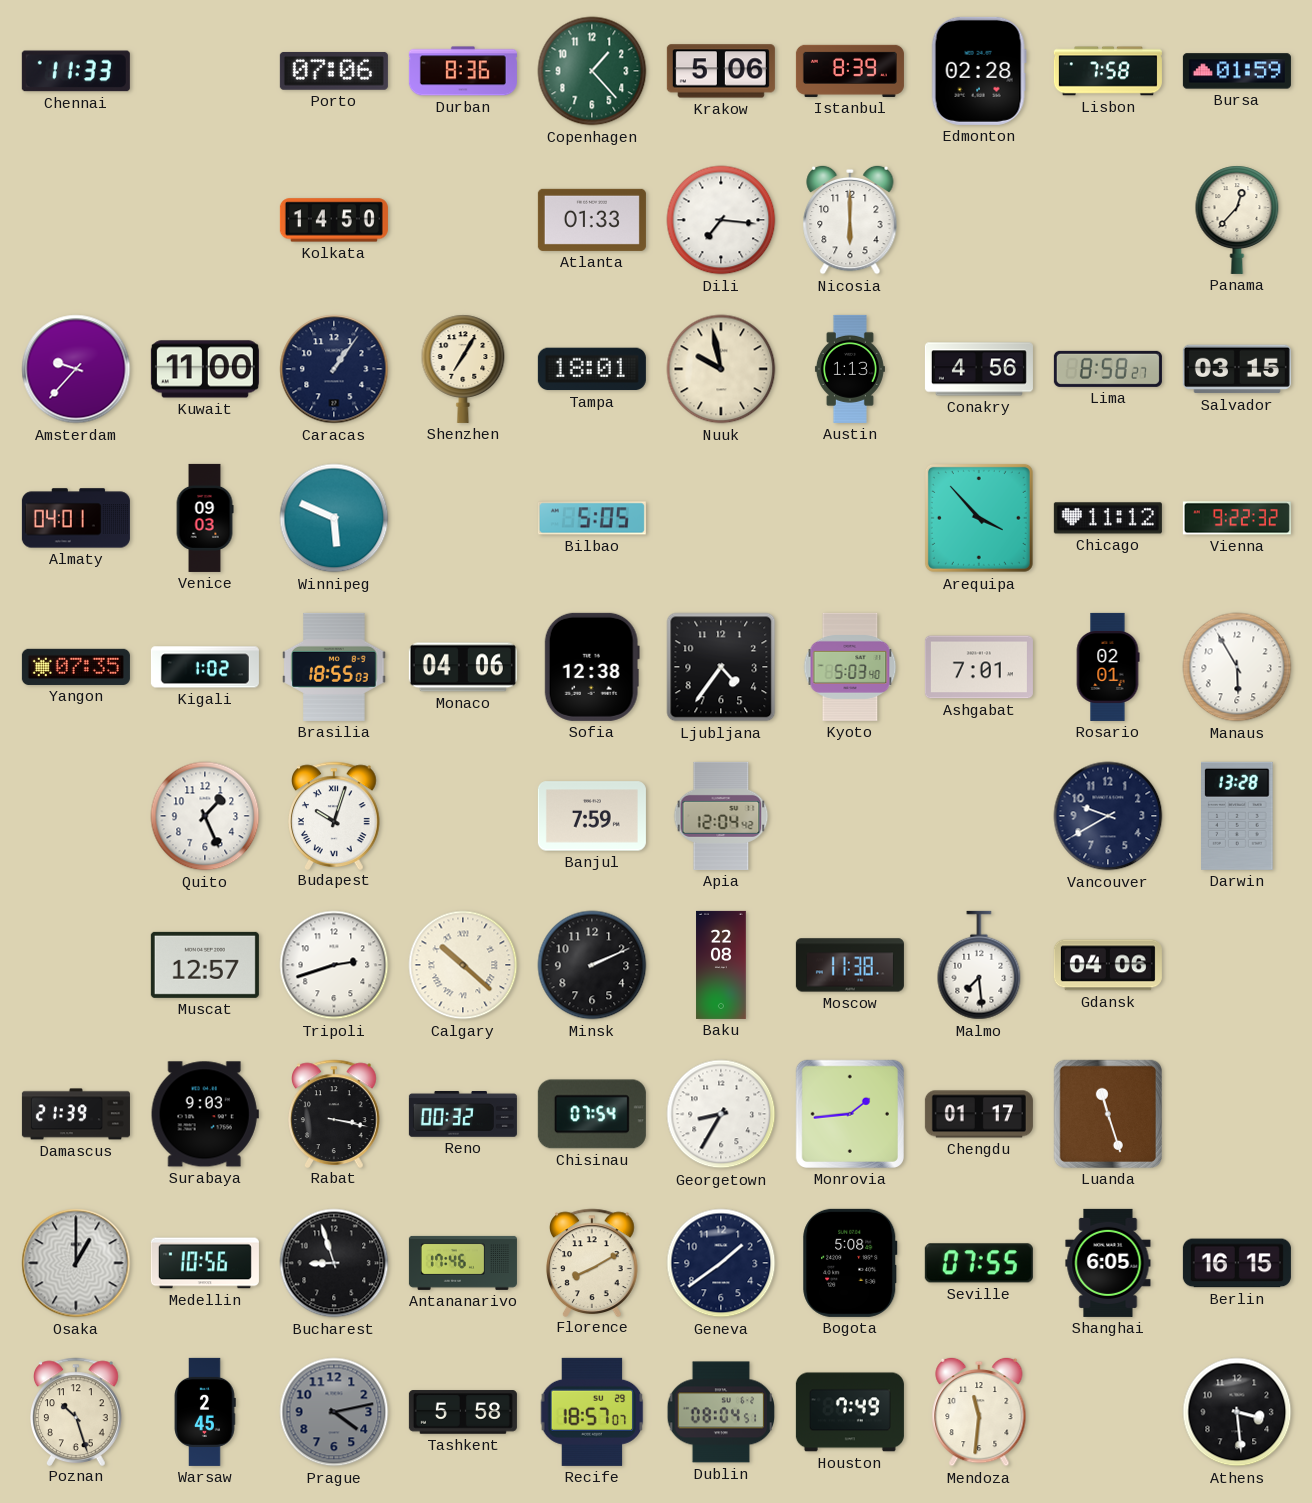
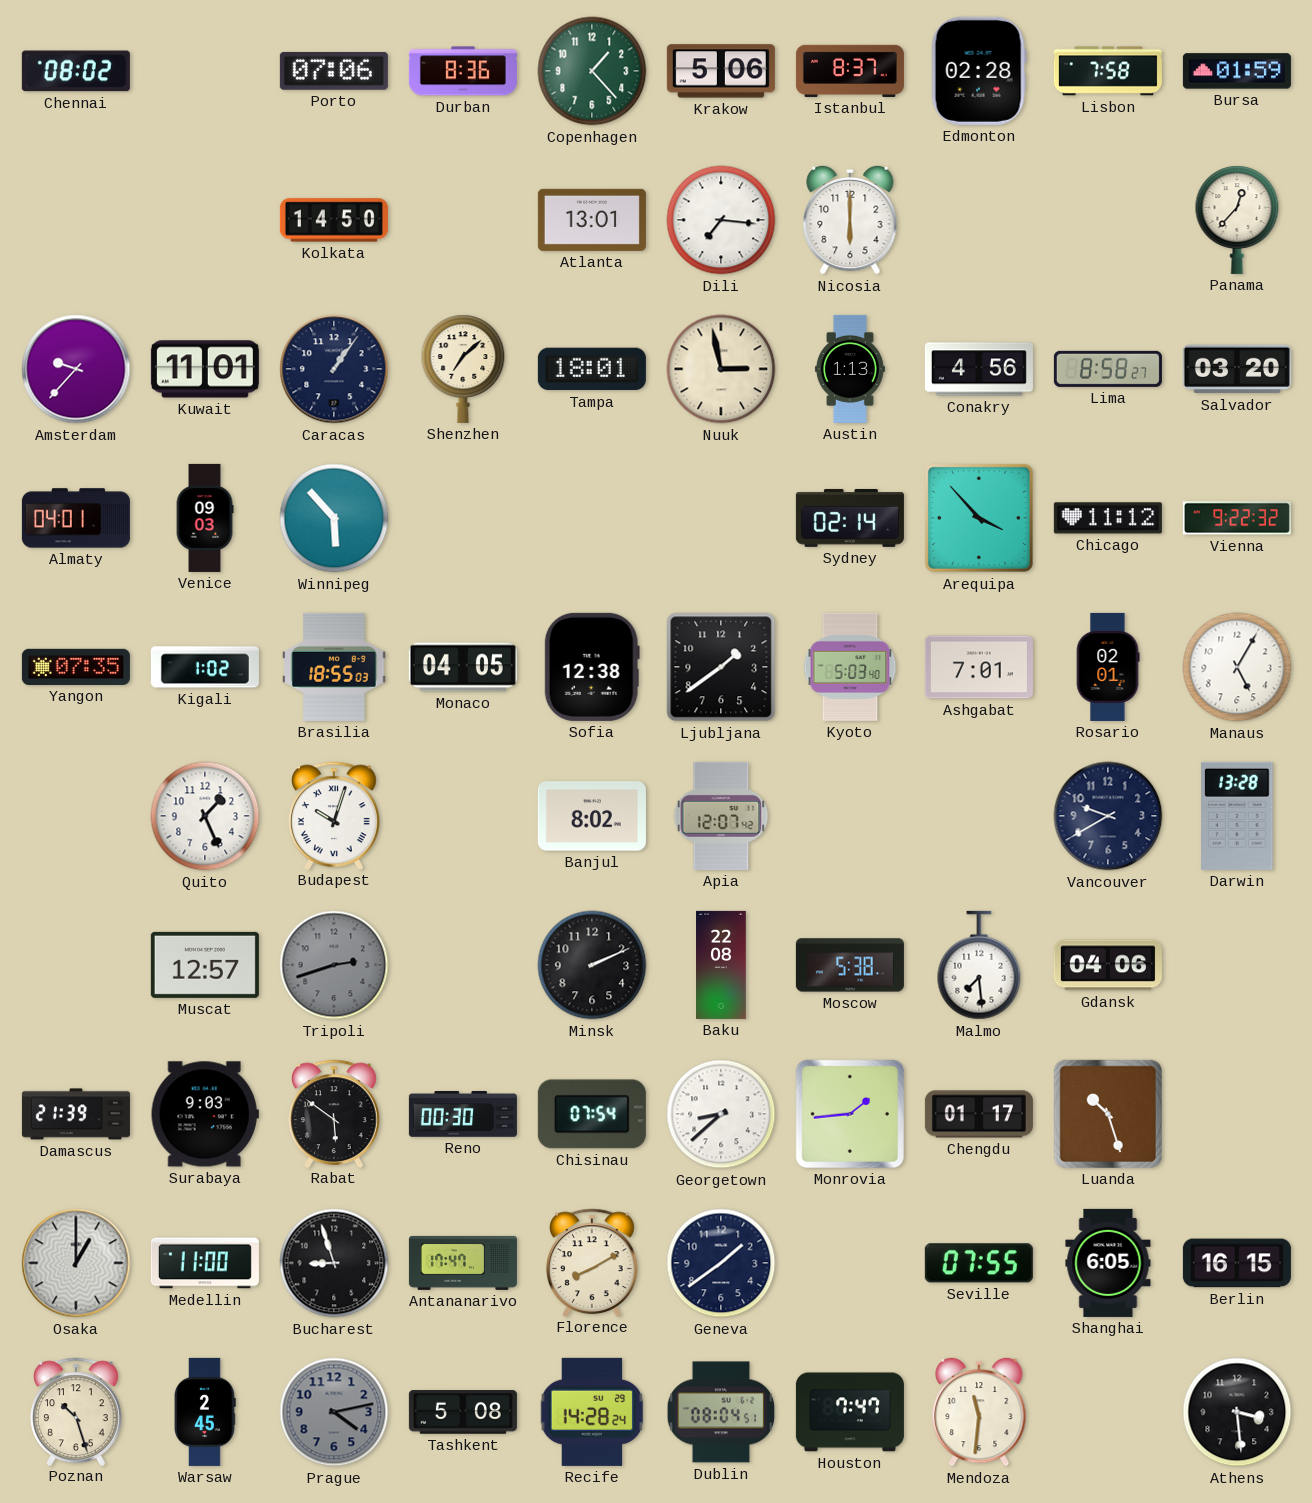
Chennai: 11:33 -> 08:02 (76, 71)
Istanbul: 8:39 -> 8:37 (850, 71)
Atlanta: 01:33 -> 13:01 (592, 220)
Kuwait: 11:00 -> 11:01 (205, 369)
Shenzhen: 7:05 -> 7:08 (463, 369)
Nuuk: 9:58 -> 2:58 (721, 369)
Salvador: 03:15 -> 03:20 (1237, 369)
Winnipeg: 5:49 -> 5:53 (334, 518)
Bilbao: 5:05 -> none (592, 518)
Sydney: none -> 02:14 (850, 518)
Monaco: 04:06 -> 04:05 (463, 667)
Ljubljana: 4:36 -> 1:39 (721, 667)
Manaus: 5:55 -> 5:05 (1237, 667)
Banjul: 7:59 -> 8:02 (592, 816)
Apia: 12:04 -> 12:07 (721, 816)
Tripoli dial: white -> grey (334, 965)
Calgary: 10:22 -> none (463, 965)
Moscow: 11:38 -> 5:38 (850, 965)
Rabat: 3:17 -> 5:51 (335, 1113)
Reno: 00:32 -> 00:30 (463, 1115)
Georgetown: 8:35 -> 8:38 (721, 1114)
Luanda: 11:27 -> 10:27 (1108, 1114)
Medellin: 10:56 -> 11:00 (205, 1263)
Antananarivo: 17:46 -> 17:47 (463, 1263)
Bogota: 5:08 -> none (850, 1263)
Tashkent: 5:58 -> 5:08 (463, 1412)
Recife: 18:57 -> 14:28 (592, 1412)
Houston: 7:49 -> 7:47 (850, 1412)
